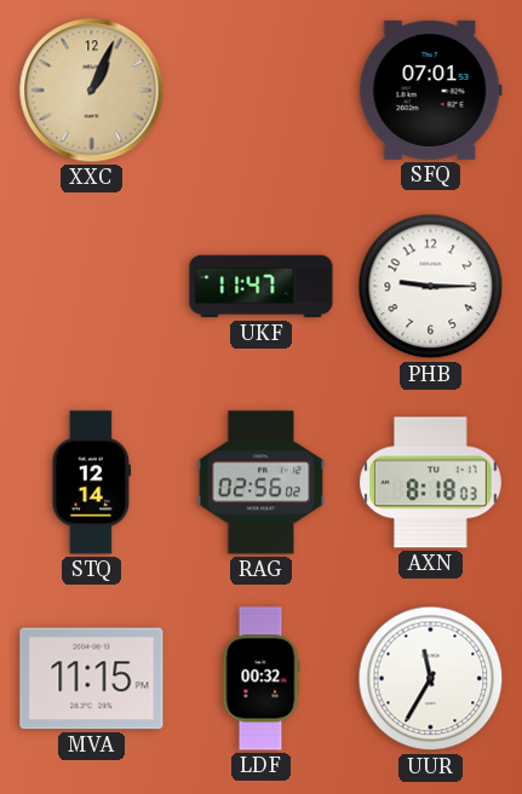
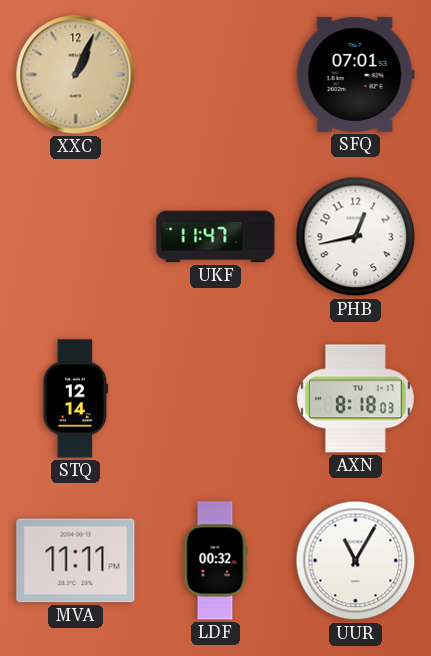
PHB: 9:15 -> 12:43 (356, 237)
RAG: 02:56 -> none (262, 483)
MVA: 11:15 -> 11:11 (76, 561)
UUR: 11:35 -> 11:05 (356, 561)
